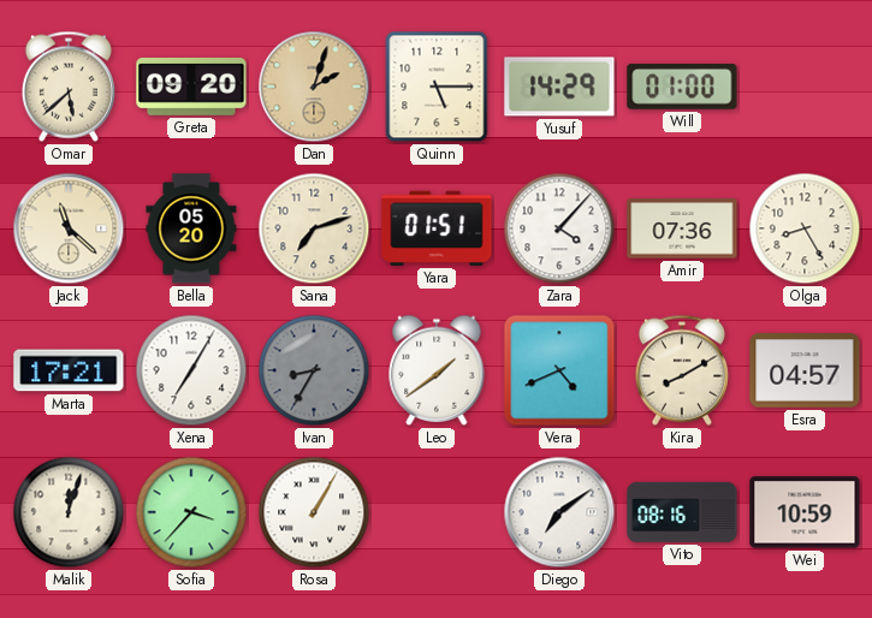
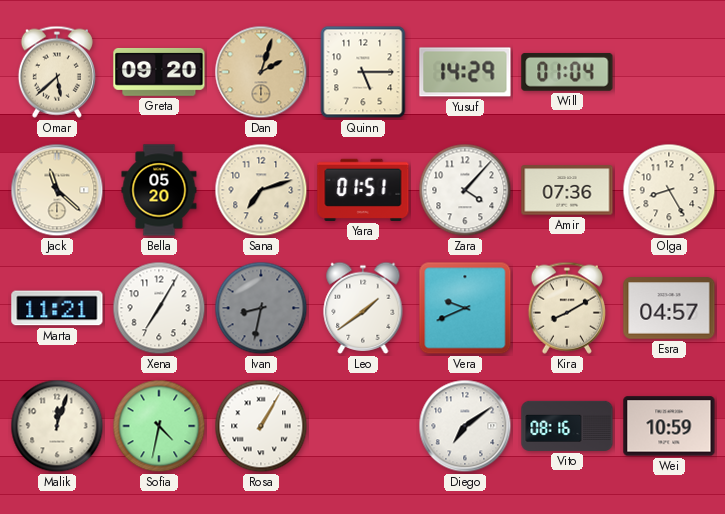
Will: 01:00 -> 01:04 (567, 72)
Marta: 17:21 -> 11:21 (57, 308)
Ivan: 8:35 -> 8:32 (261, 308)
Vera: 4:41 -> 9:41 (465, 308)
Sofia: 3:37 -> 4:32 (159, 426)
